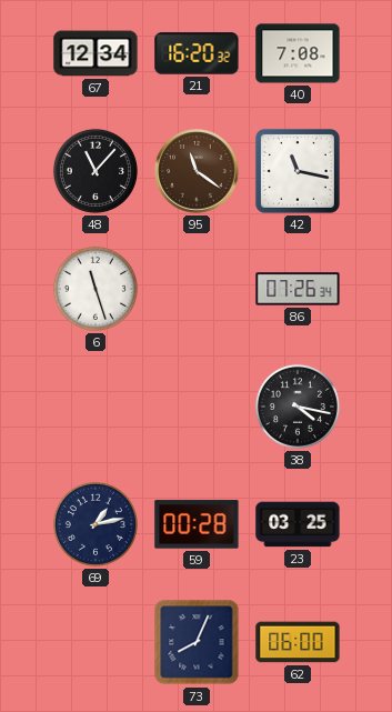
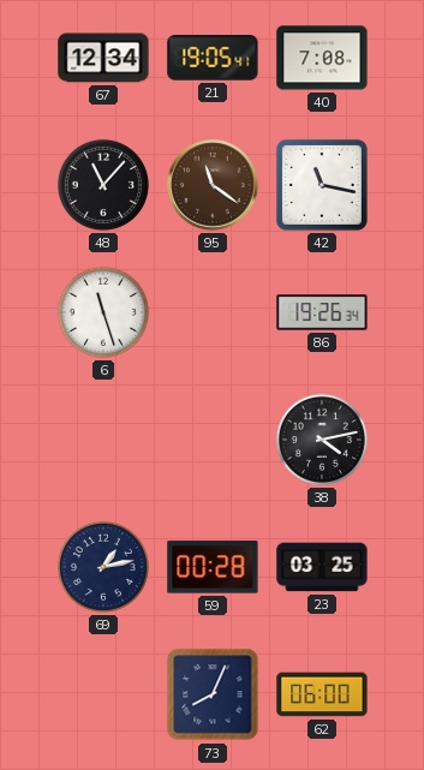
21: 16:20 -> 19:05 (213, 58)
86: 07:26 -> 19:26 (322, 312)
38: 4:17 -> 4:13 (322, 440)
